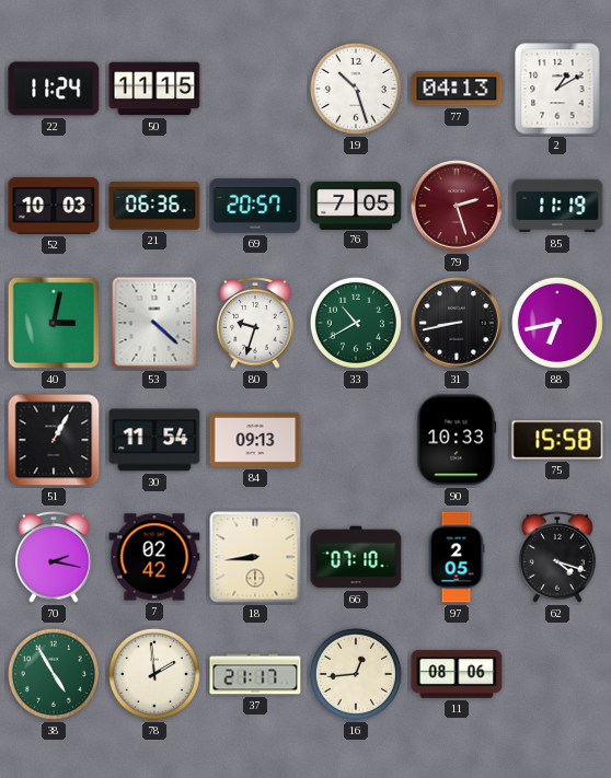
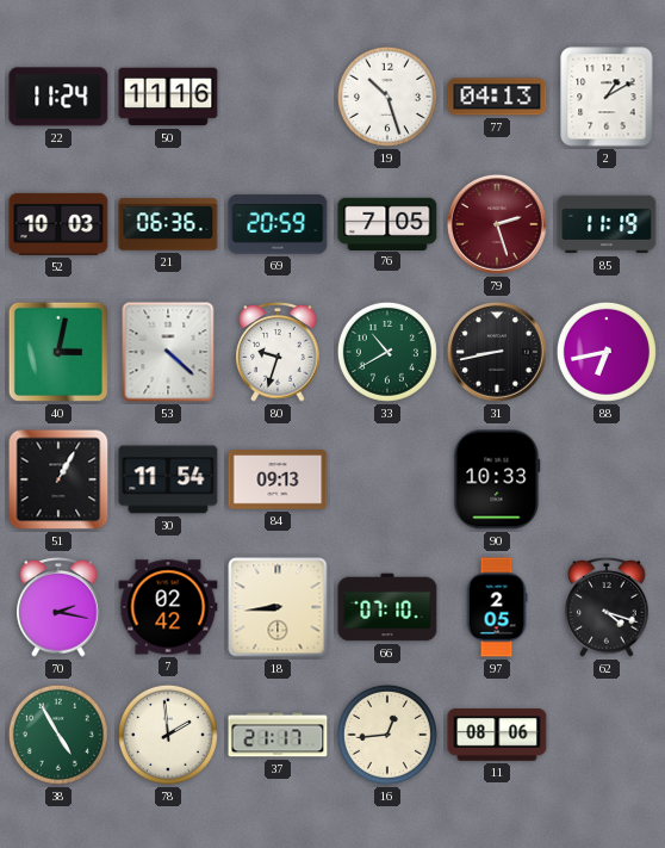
50: 11:15 -> 11:16 (168, 97)
69: 20:57 -> 20:59 (278, 224)
75: 15:58 -> none (557, 440)
